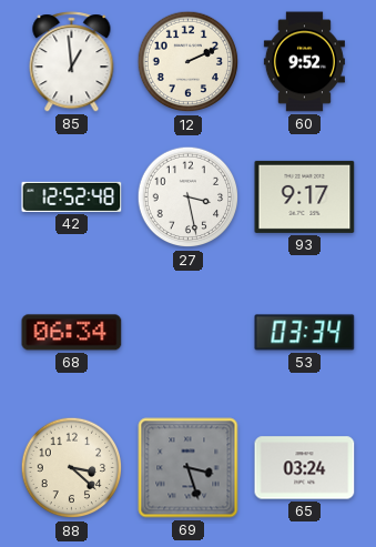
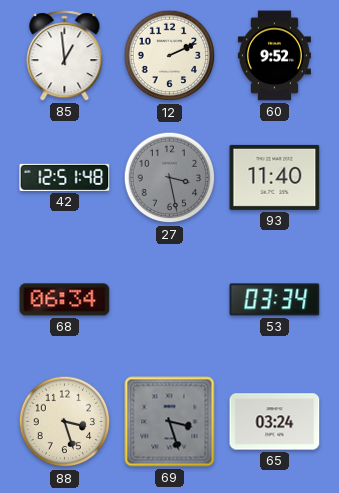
42: 12:52 -> 12:51 (65, 177)
27 dial: white -> grey (170, 178)
93: 9:17 -> 11:40 (275, 177)
88: 3:22 -> 3:27 (65, 422)
